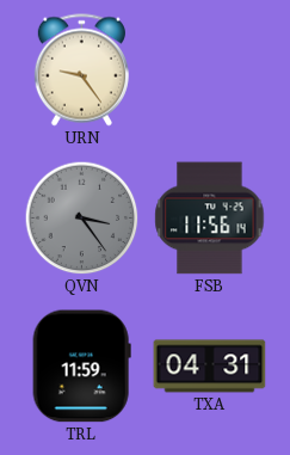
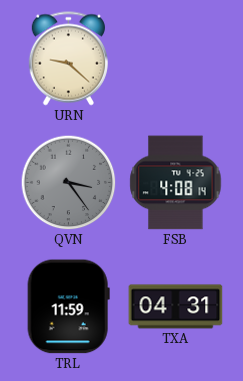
URN: 9:24 -> 9:22 (68, 59)
FSB: 11:56 -> 4:08 (176, 183)
